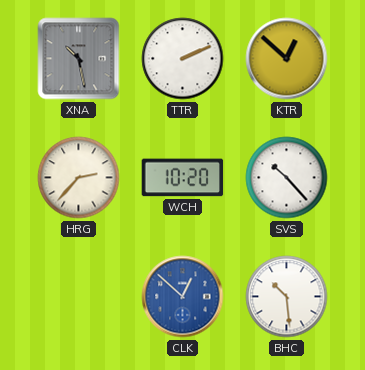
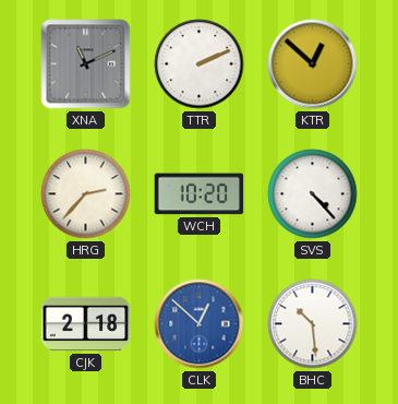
XNA: 10:28 -> 11:11 (86, 64)
SVS: 10:23 -> 4:23 (313, 194)
CJK: none -> 2:18 (86, 324)
